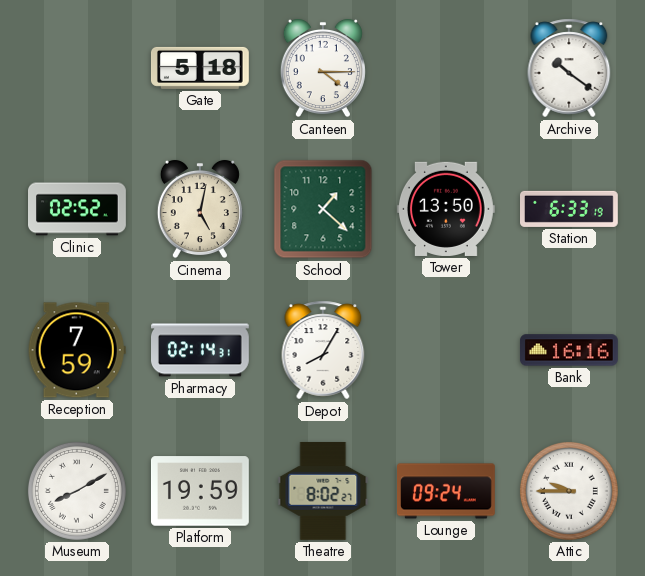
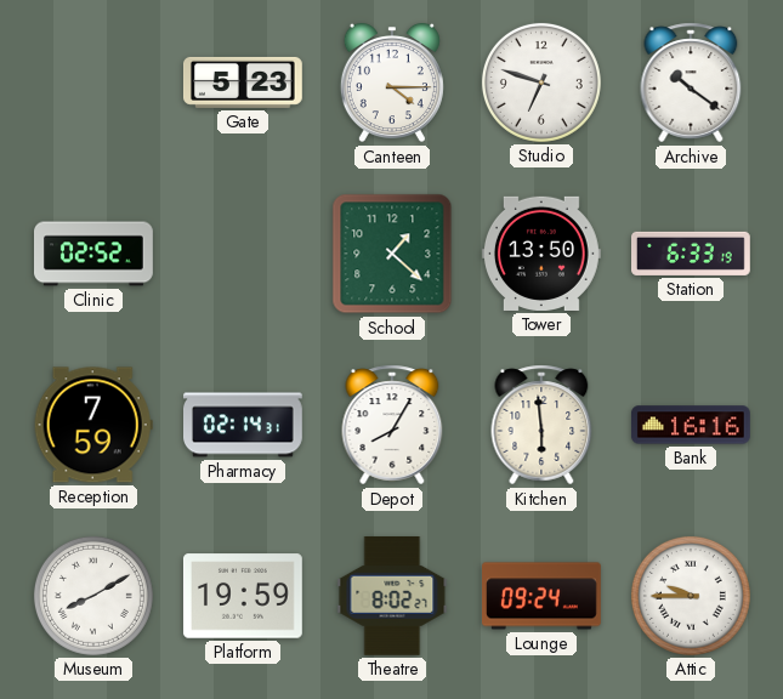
Gate: 5:18 -> 5:23 (243, 83)
Studio: none -> 6:48 (541, 83)
Cinema: 5:02 -> none (200, 209)
Kitchen: none -> 5:59 (541, 425)
